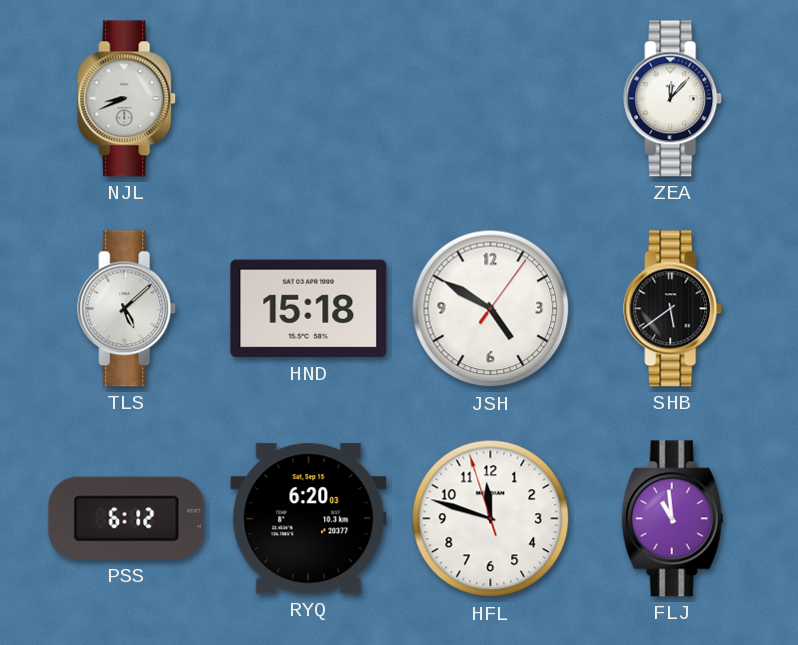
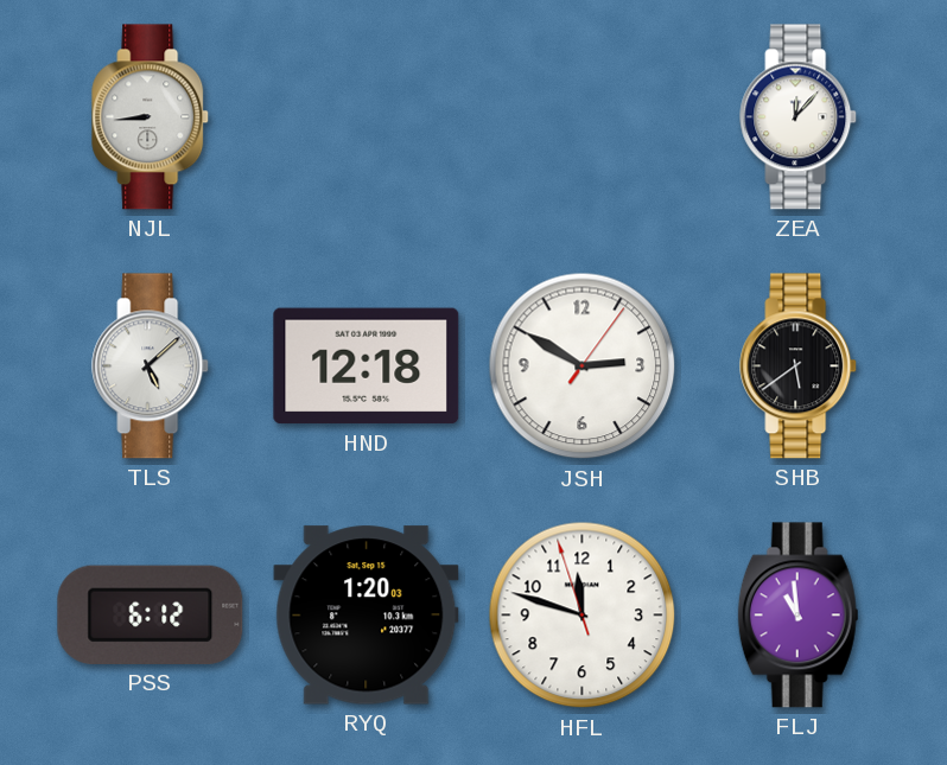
NJL: 8:41 -> 8:44 (151, 117)
HND: 15:18 -> 12:18 (367, 366)
JSH: 4:50 -> 2:50 (583, 366)
RYQ: 6:20 -> 1:20 (367, 616)
